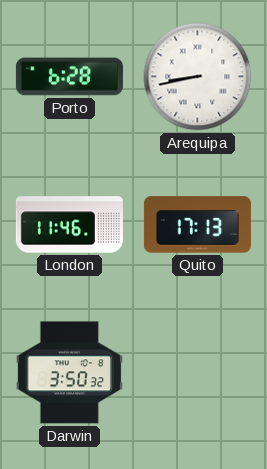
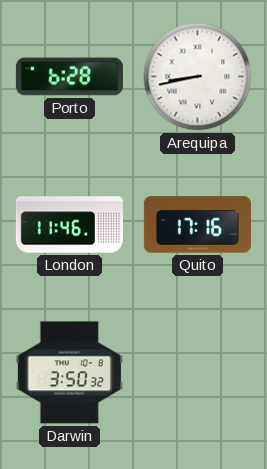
Quito: 17:13 -> 17:16 (197, 225)
